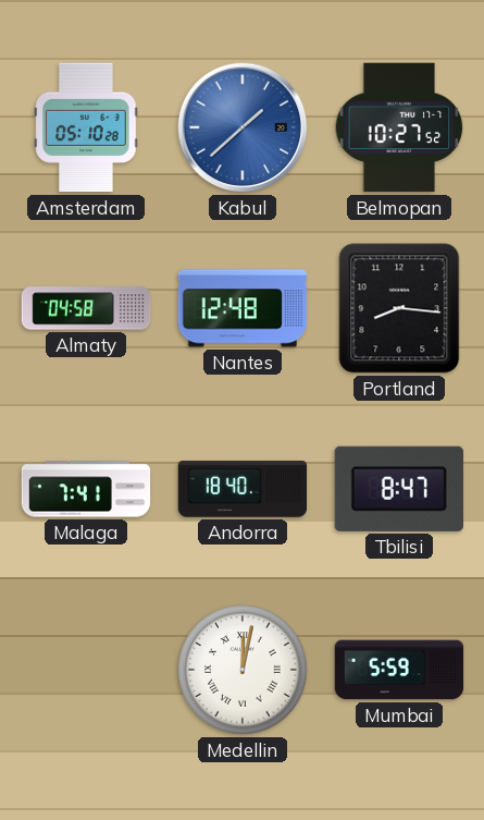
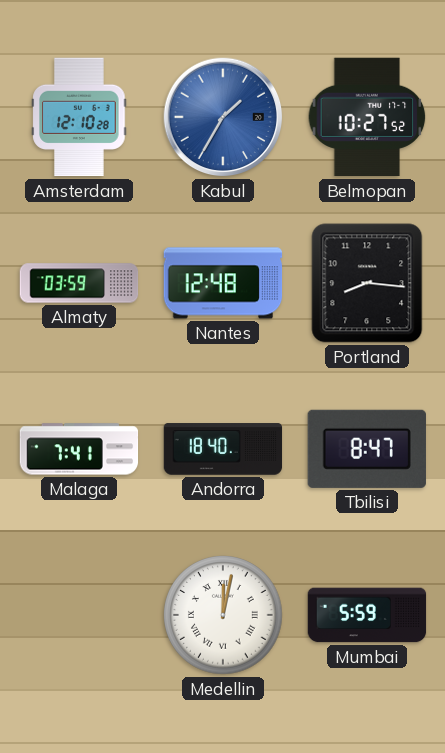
Amsterdam: 05:10 -> 12:10 (79, 117)
Kabul: 1:38 -> 1:35 (223, 117)
Almaty: 04:58 -> 03:59 (79, 283)
